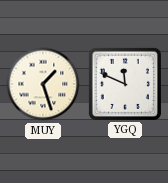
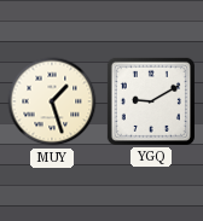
YGQ: 11:49 -> 9:10 (151, 101)
